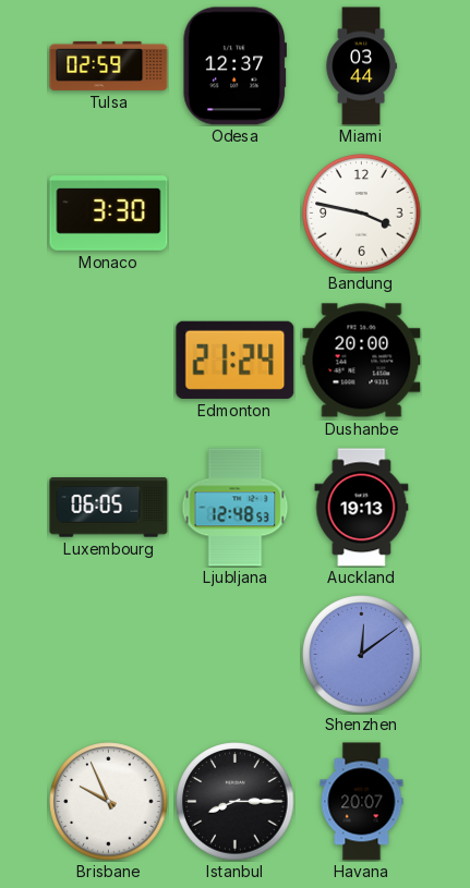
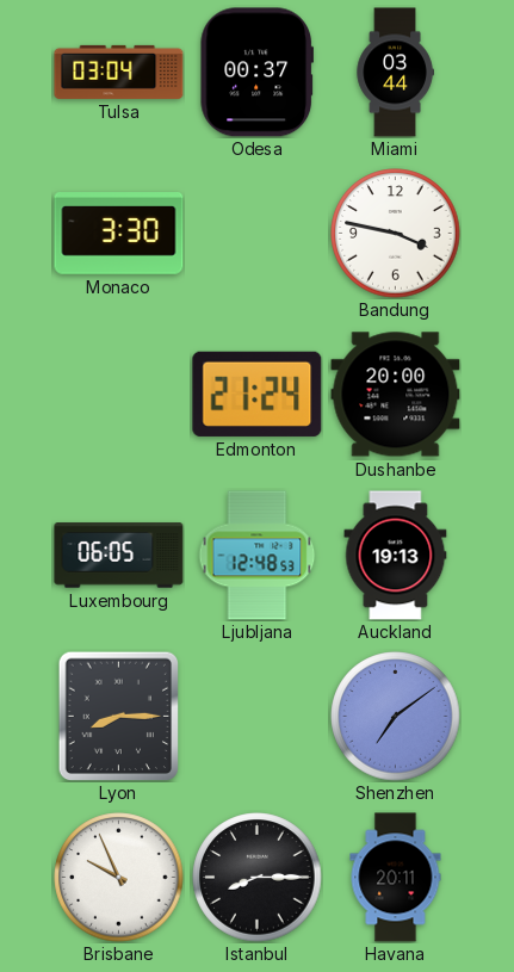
Tulsa: 02:59 -> 03:04 (119, 72)
Odesa: 12:37 -> 00:37 (256, 73)
Lyon: none -> 8:15 (119, 716)
Shenzhen: 12:09 -> 7:09 (396, 717)
Havana: 20:07 -> 20:11 (396, 878)
